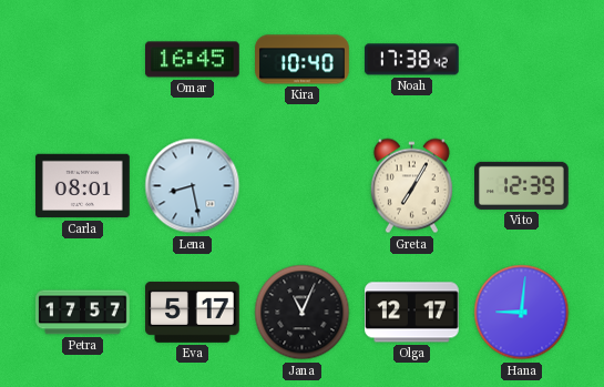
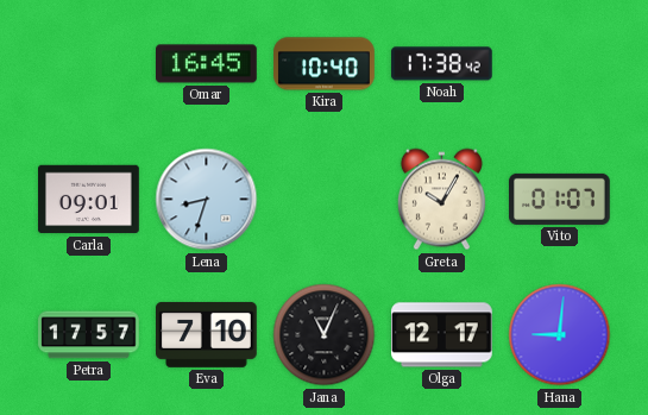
Carla: 08:01 -> 09:01 (89, 200)
Lena: 8:28 -> 8:33 (207, 200)
Greta: 7:05 -> 10:05 (441, 200)
Vito: 12:39 -> 01:07 (560, 199)
Eva: 5:17 -> 7:10 (207, 334)
